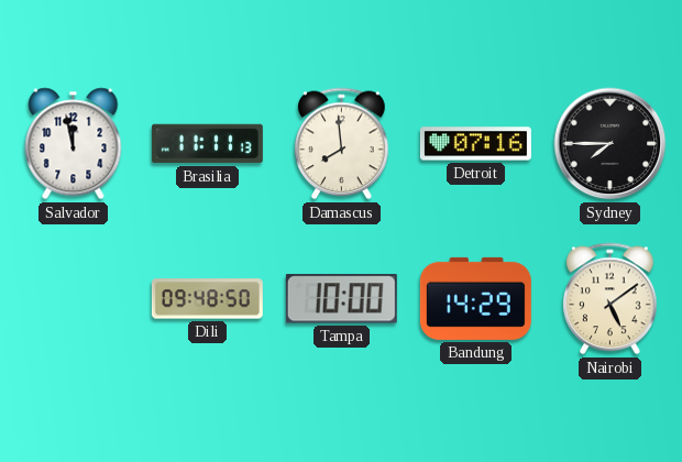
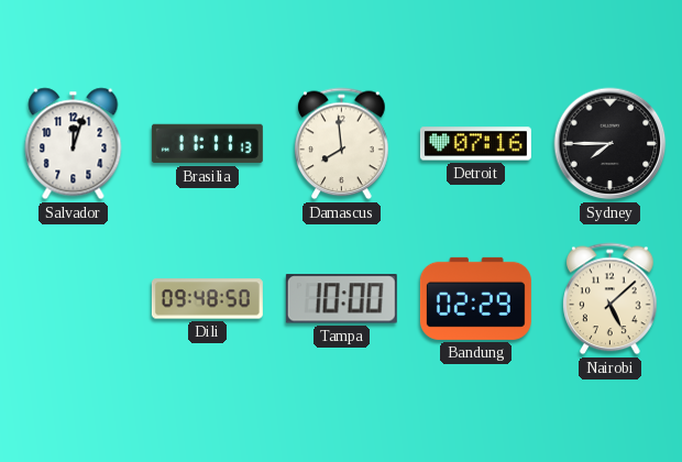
Salvador: 11:58 -> 12:03 (74, 144)
Bandung: 14:29 -> 02:29 (475, 298)
Nairobi: 5:09 -> 5:08 (610, 299)
